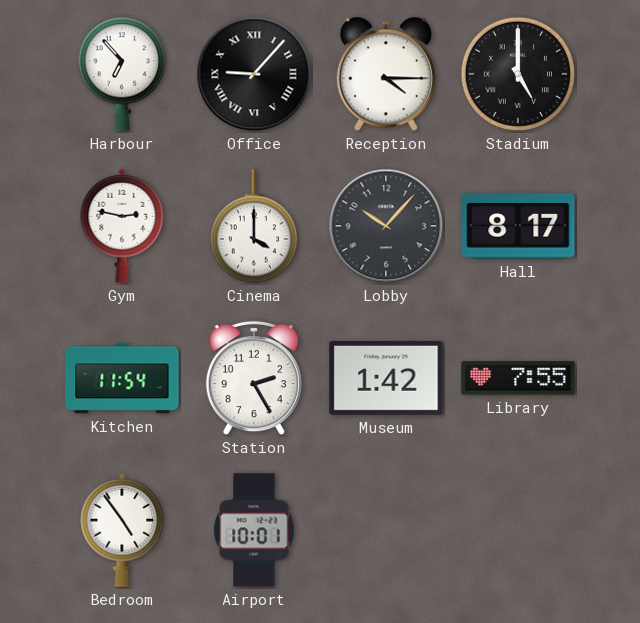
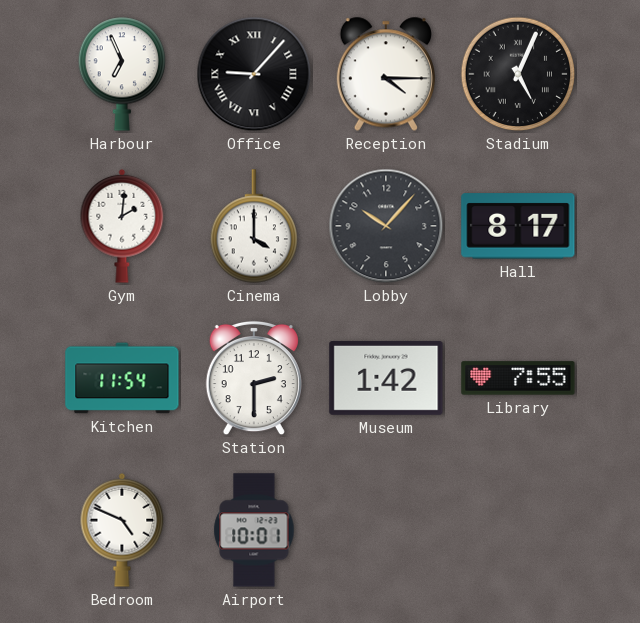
Harbour: 6:53 -> 6:56 (121, 74)
Stadium: 5:00 -> 5:04 (518, 74)
Gym: 2:47 -> 2:01 (122, 226)
Station: 2:25 -> 2:30 (254, 378)
Bedroom: 4:54 -> 4:49 (122, 530)
